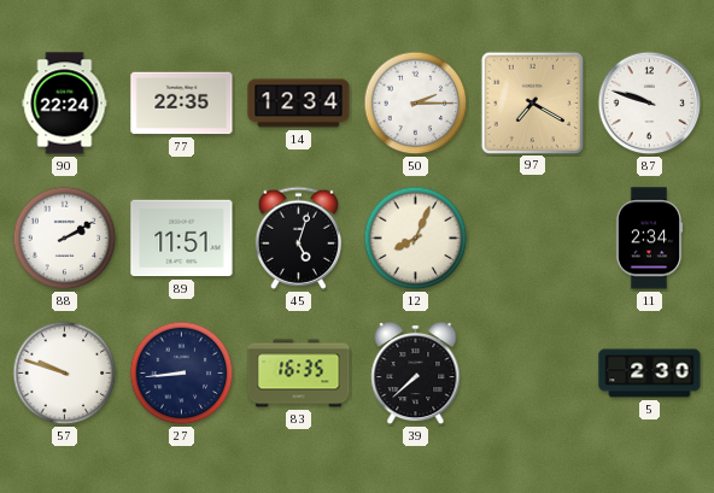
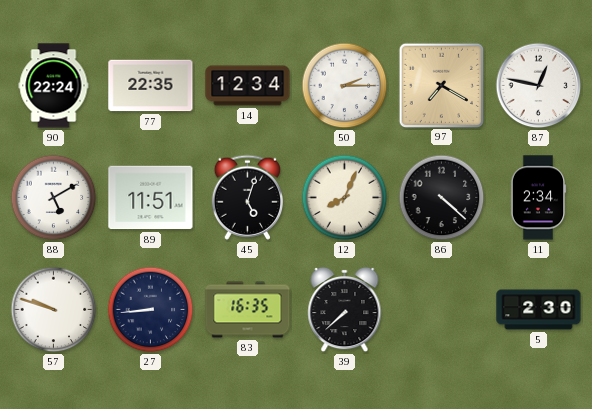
87: 9:48 -> 12:47 (539, 86)
88: 2:10 -> 5:10 (54, 198)
86: none -> 4:22 (442, 198)
